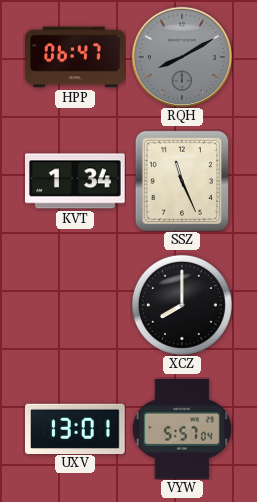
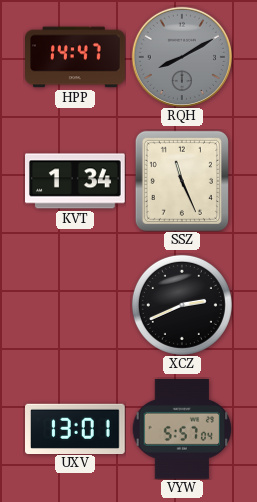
HPP: 06:47 -> 14:47 (75, 57)
XCZ: 8:00 -> 2:41 (182, 305)
